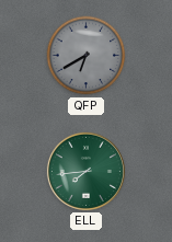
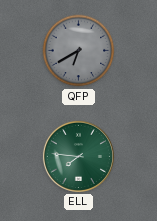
ELL: 7:44 -> 7:46 (78, 156)
